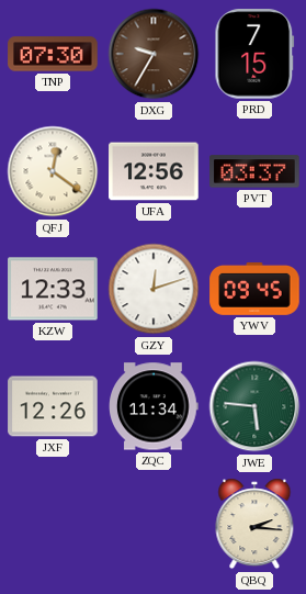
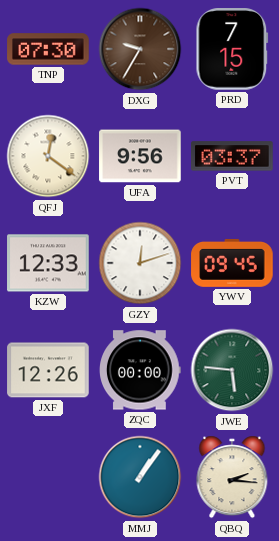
UFA: 12:56 -> 9:56 (140, 156)
ZQC: 11:34 -> 00:00 (141, 370)
MMJ: none -> 1:06 (140, 477)
